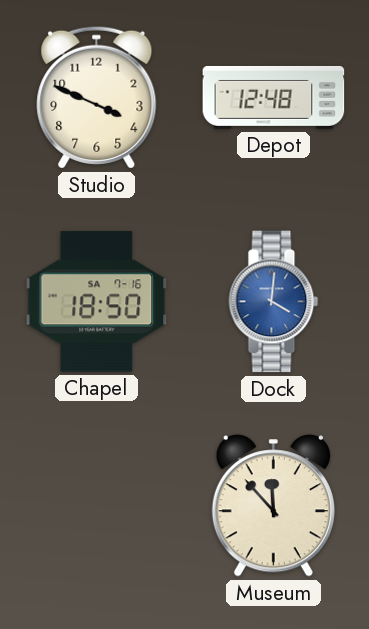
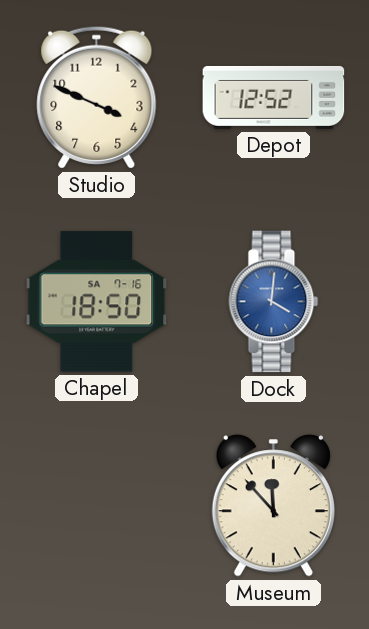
Depot: 12:48 -> 12:52 (274, 97)
